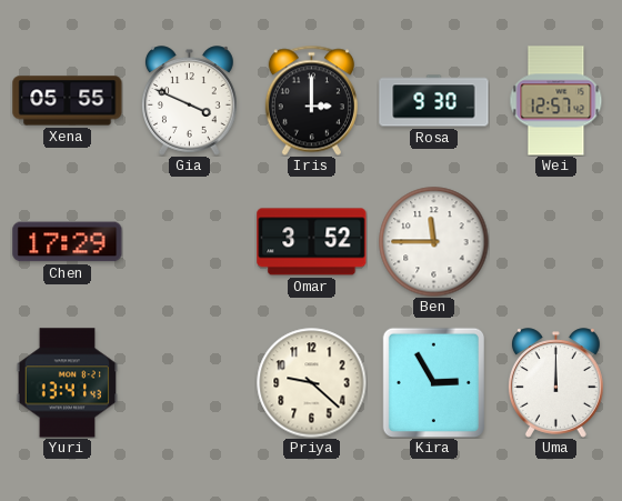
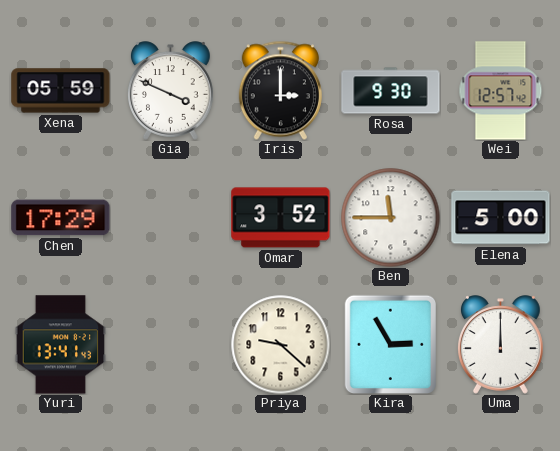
Xena: 05:55 -> 05:59 (61, 91)
Elena: none -> 5:00 (501, 218)
